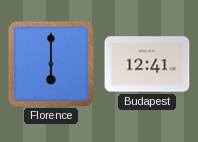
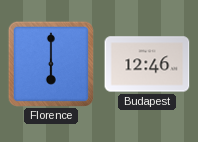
Budapest: 12:41 -> 12:46 (147, 64)
